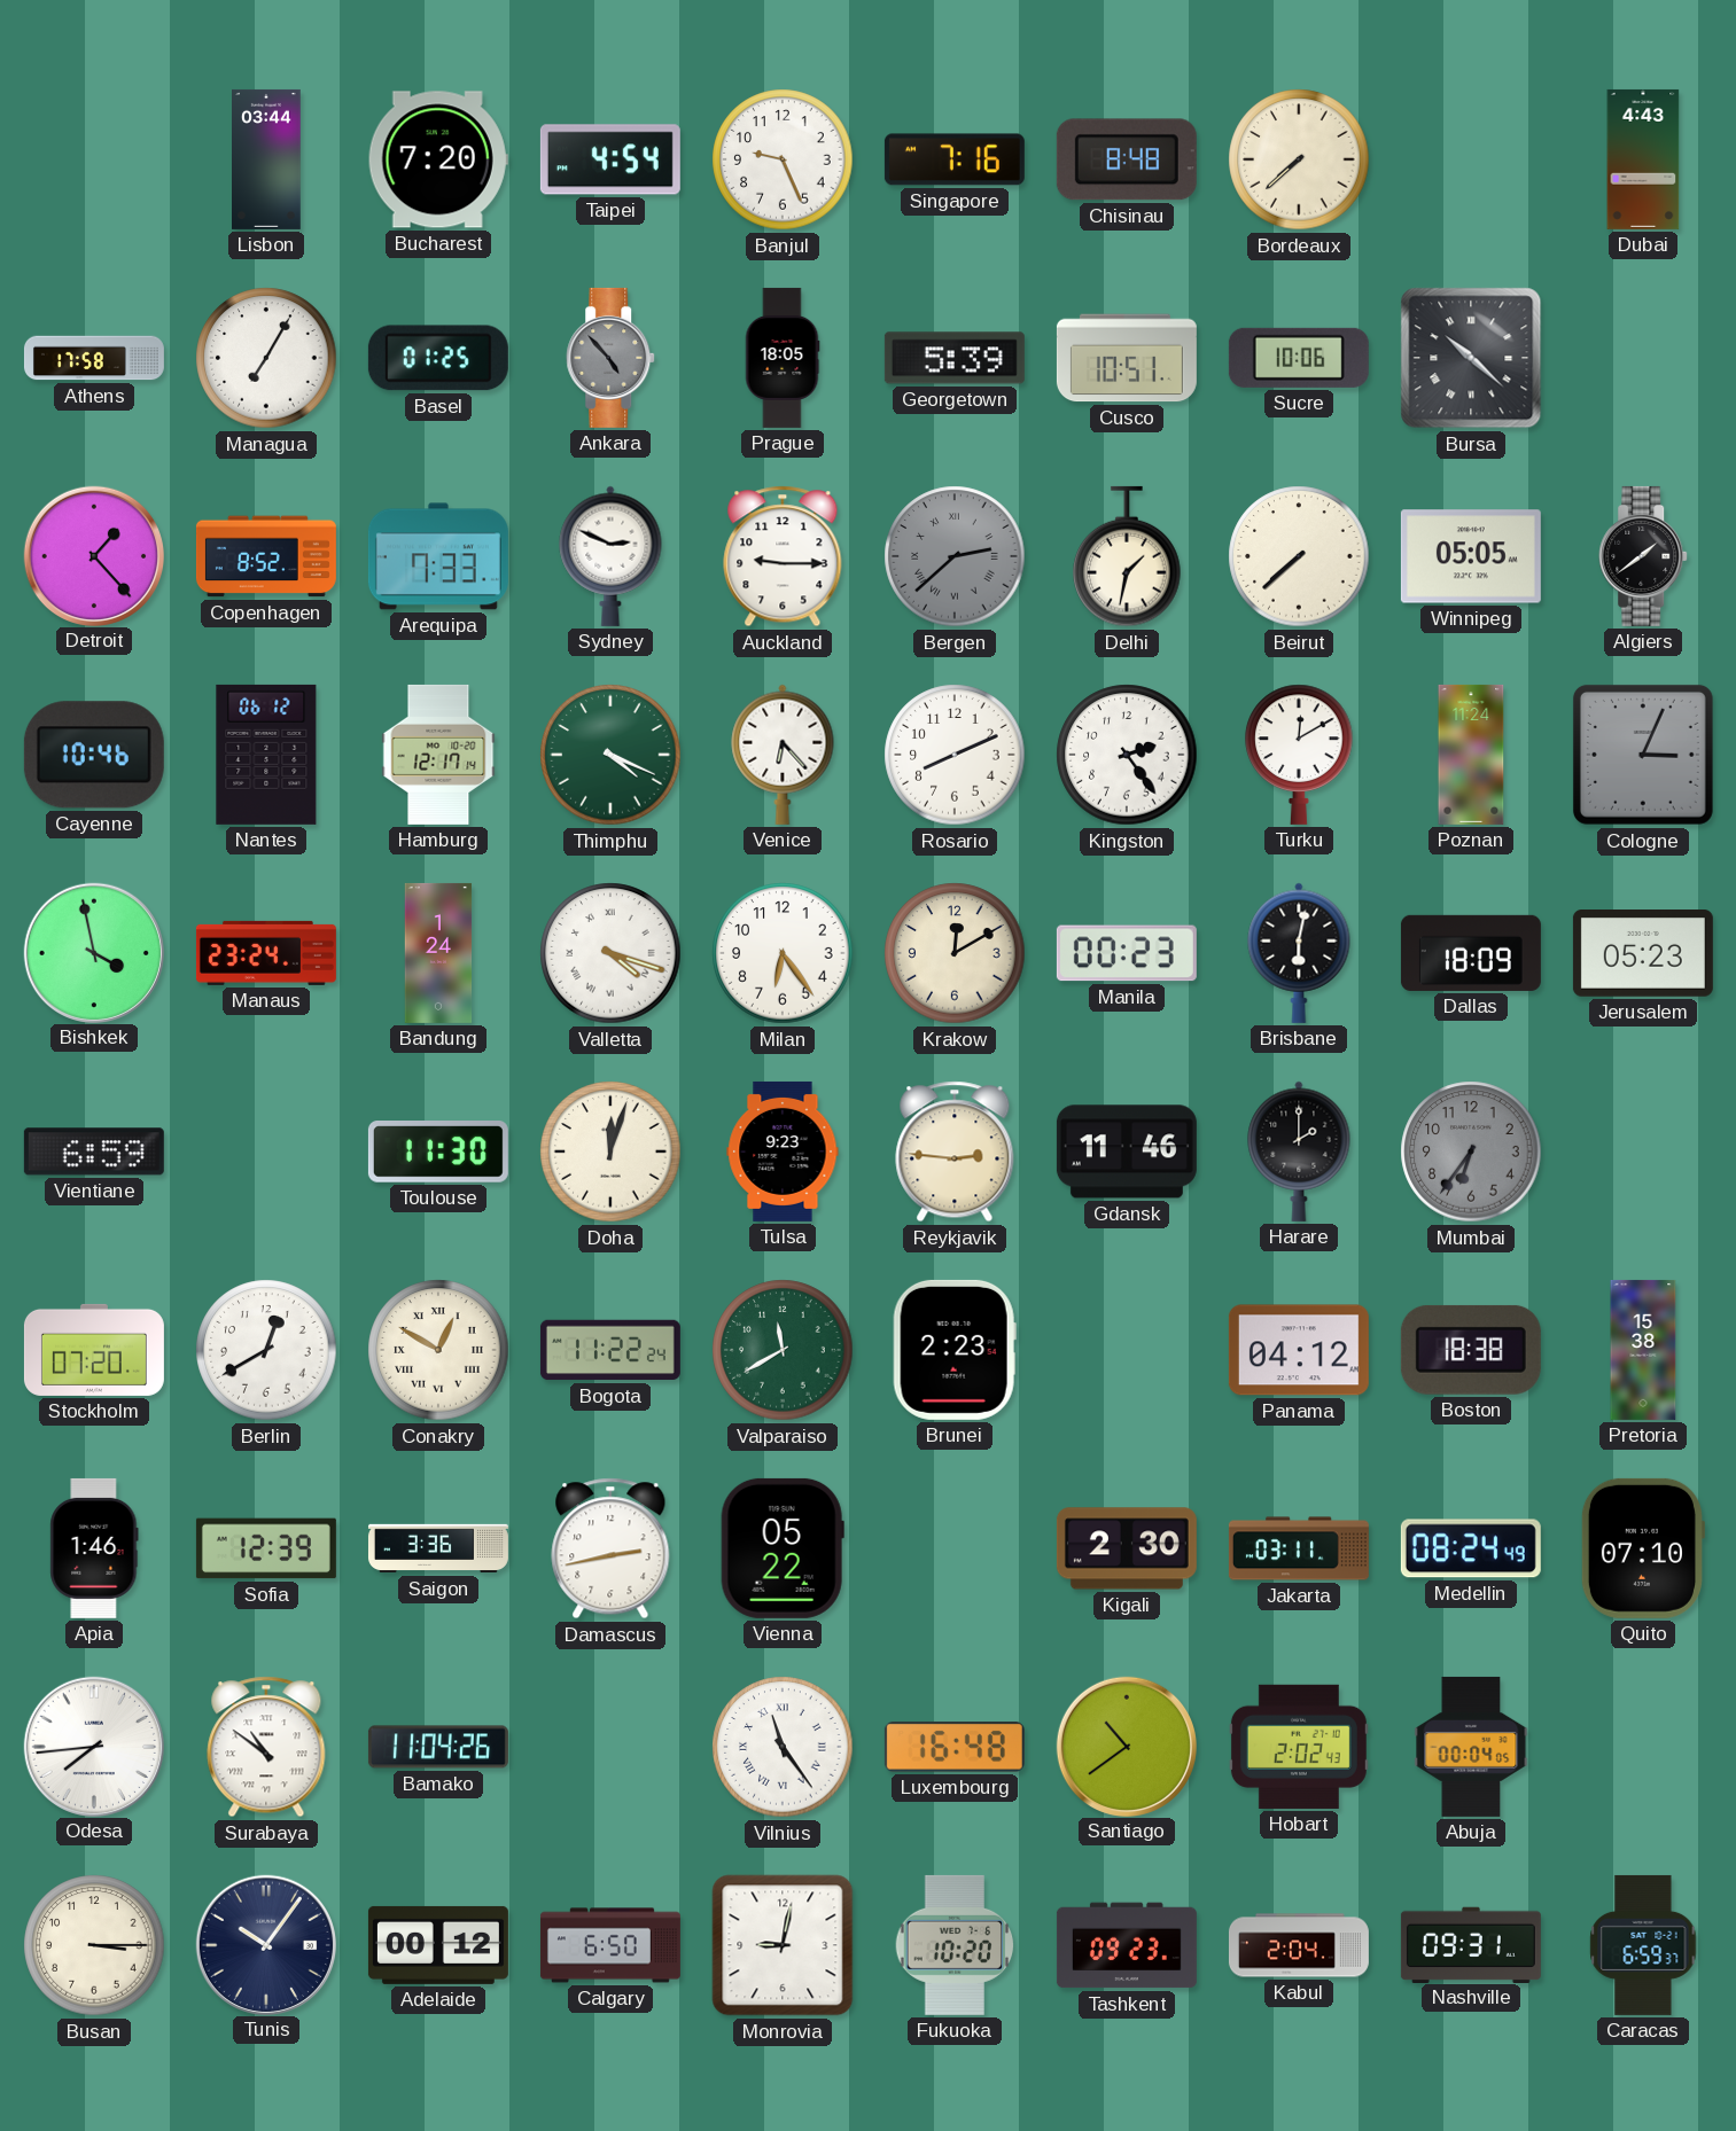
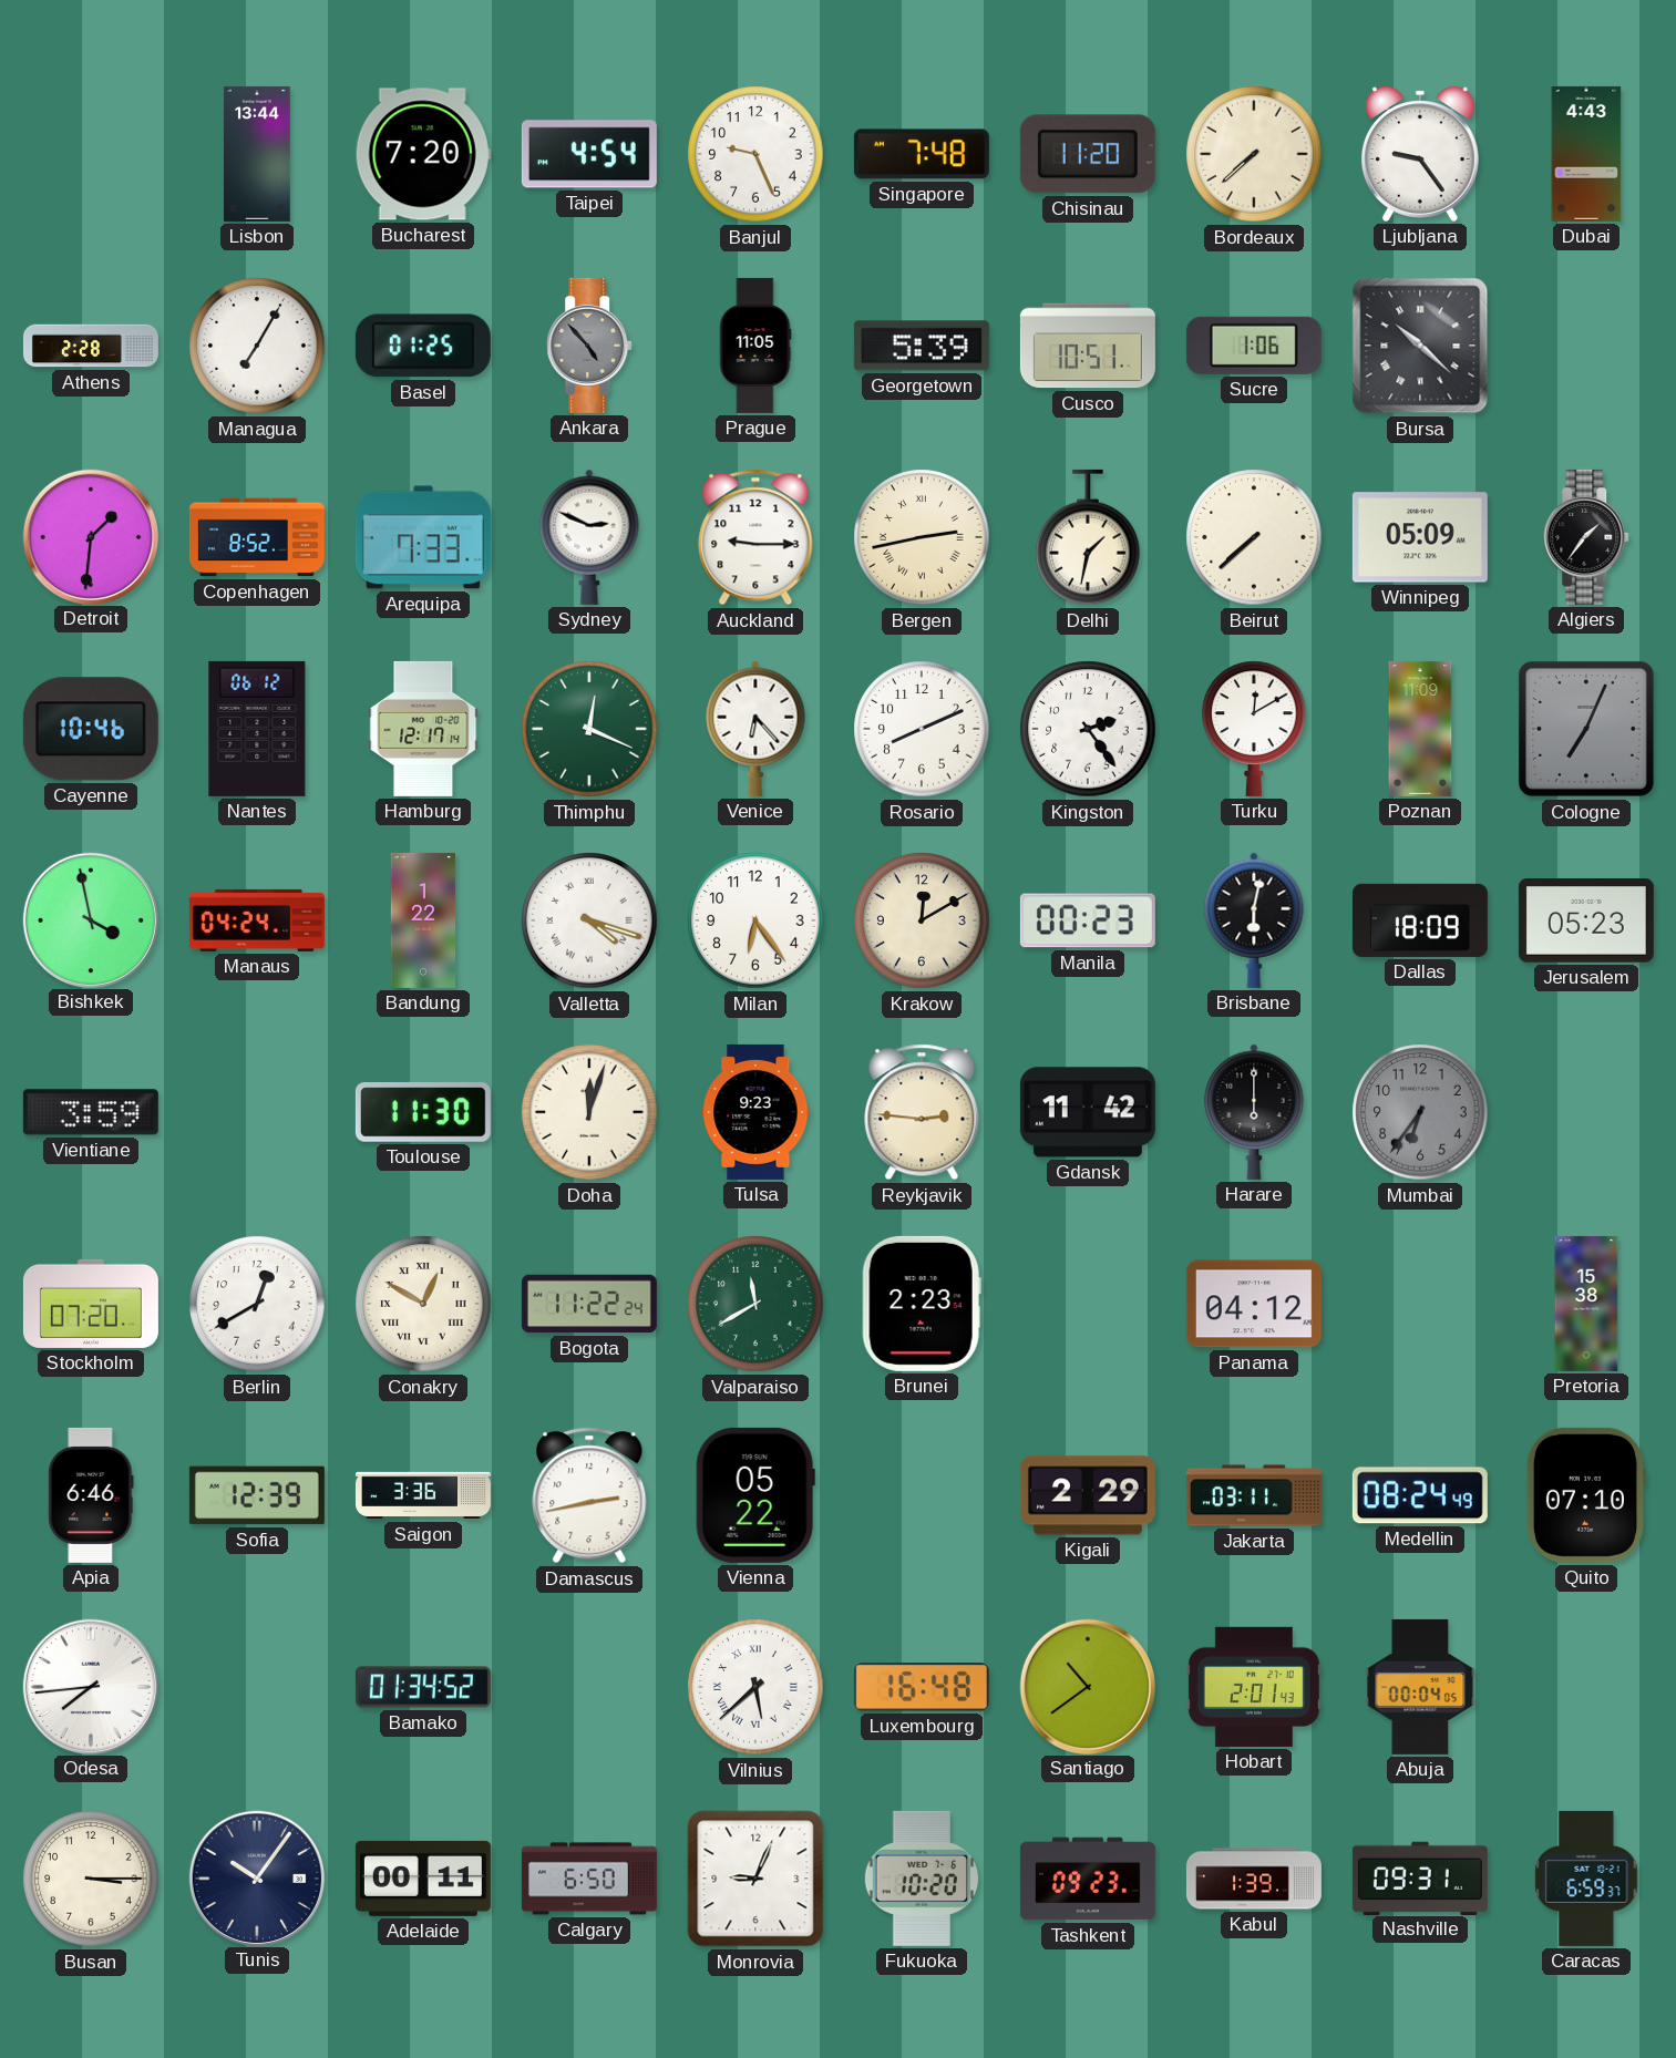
Lisbon: 03:44 -> 13:44 (257, 154)
Singapore: 7:16 -> 7:48 (922, 154)
Chisinau: 8:48 -> 11:20 (1088, 154)
Ljubljana: none -> 9:24 (1420, 154)
Athens: 17:58 -> 2:28 (91, 346)
Prague: 18:05 -> 11:05 (755, 346)
Sucre: 10:06 -> 1:06 (1254, 346)
Detroit: 1:23 -> 1:31 (90, 536)
Bergen: 2:38 -> 2:43 (922, 537)
Bergen dial: grey -> cream (922, 537)
Winnipeg: 05:05 -> 05:09 (1420, 537)
Algiers: 1:39 -> 1:36 (1587, 537)
Thimphu: 4:19 -> 12:19 (589, 729)
Poznan: 11:24 -> 11:09 (1420, 729)
Cologne: 3:04 -> 7:04 (1586, 729)
Manaus: 23:24 -> 04:24 (257, 920)
Bandung: 1:24 -> 1:22 (423, 920)
Vientiane: 6:59 -> 3:59 (91, 1112)
Gdansk: 11:46 -> 11:42 (1088, 1112)
Harare: 2:00 -> 6:00 (1254, 1112)
Boston: 18:38 -> none (1471, 1350)
Apia: 1:46 -> 6:46 (91, 1495)
Kigali: 2:30 -> 2:29 (1088, 1495)
Surabaya: 10:51 -> none (266, 1747)
Bamako: 11:04 -> 01:34 (423, 1687)
Vilnius: 11:24 -> 5:38 (755, 1687)
Hobart: 2:02 -> 2:01 (1254, 1687)
Adelaide: 00:12 -> 00:11 (423, 1879)
Monrovia: 9:02 -> 9:04 (755, 1879)
Kabul: 2:04 -> 1:39 (1254, 1879)
